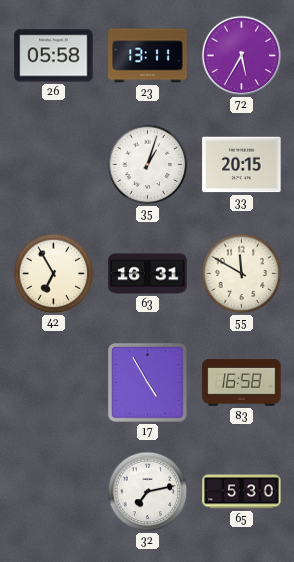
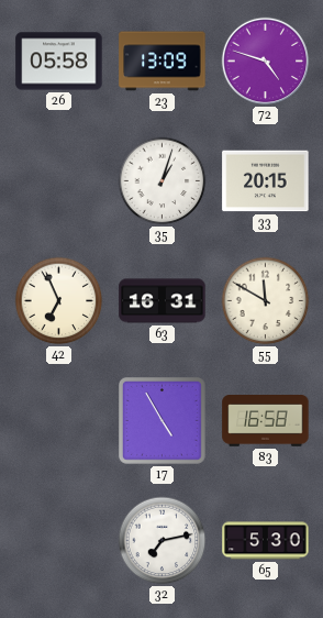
23: 13:11 -> 13:09 (163, 62)
72: 5:35 -> 4:48 (266, 62)
42: 6:55 -> 6:56 (59, 301)
